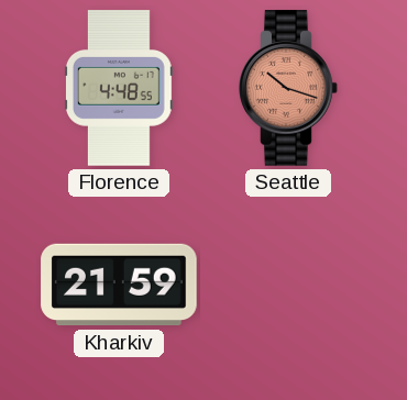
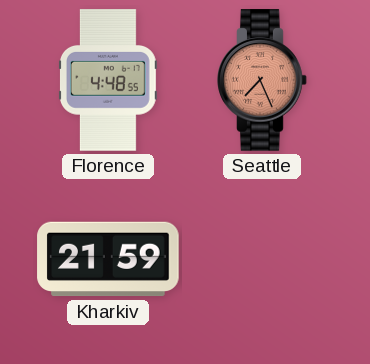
Seattle: 10:18 -> 7:26 (262, 80)
